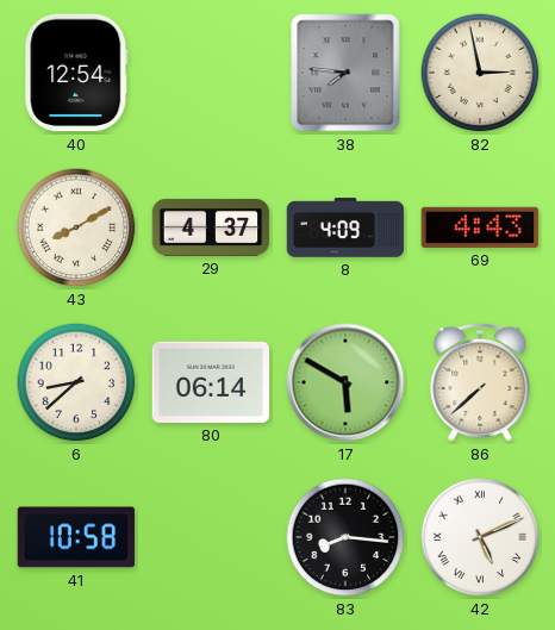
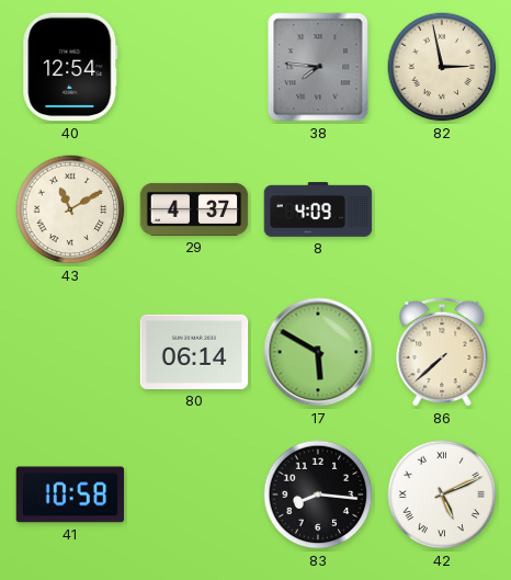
43: 8:10 -> 11:10 (70, 209)
69: 4:43 -> none (480, 227)
6: 8:38 -> none (76, 382)
